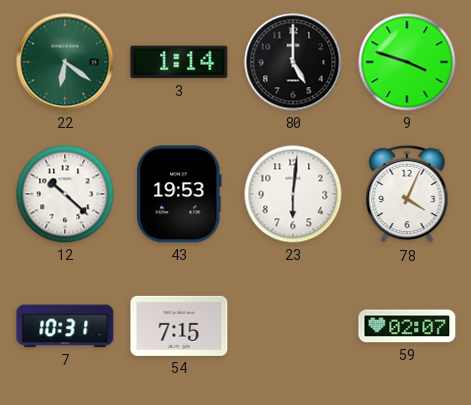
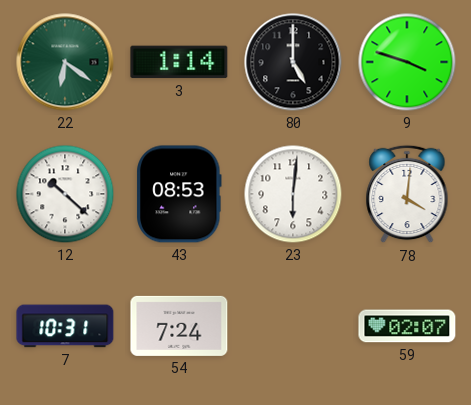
43: 19:53 -> 08:53 (180, 194)
78: 4:04 -> 4:01 (407, 194)
54: 7:15 -> 7:24 (179, 326)
